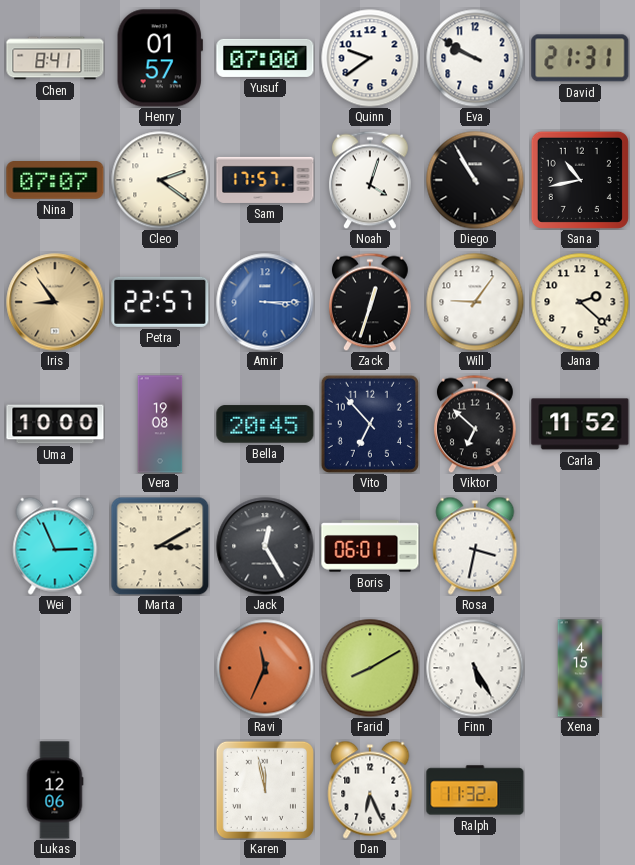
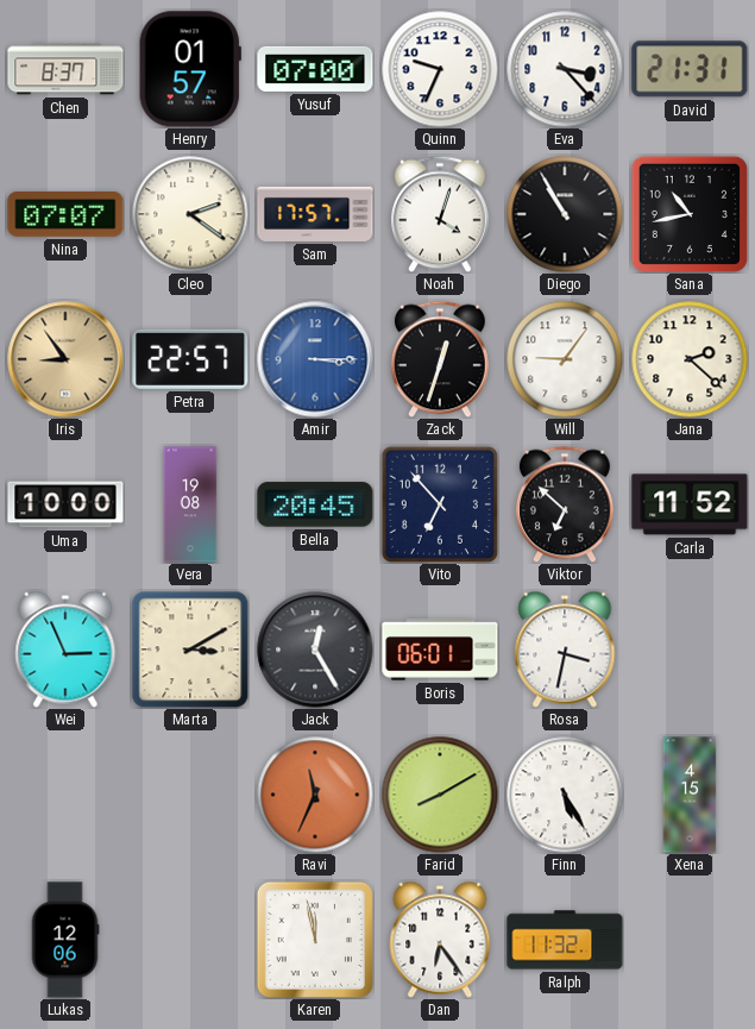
Chen: 8:41 -> 8:37 (65, 69)
Quinn: 9:39 -> 9:34 (440, 69)
Eva: 9:50 -> 3:23 (565, 69)
Dan: 6:26 -> 6:24 (440, 940)
